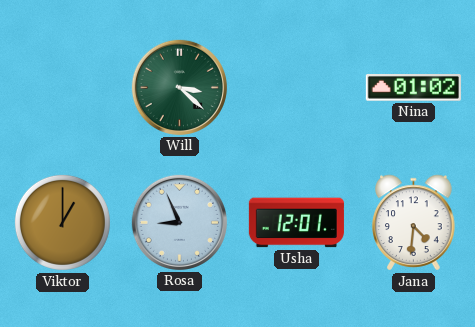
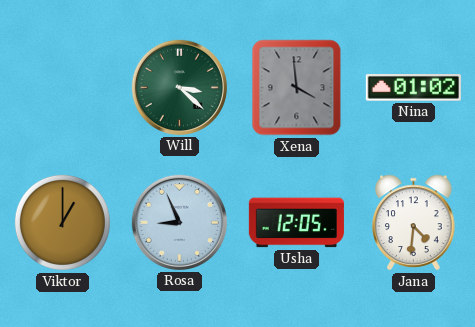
Xena: none -> 3:59 (297, 88)
Usha: 12:01 -> 12:05 (296, 223)
